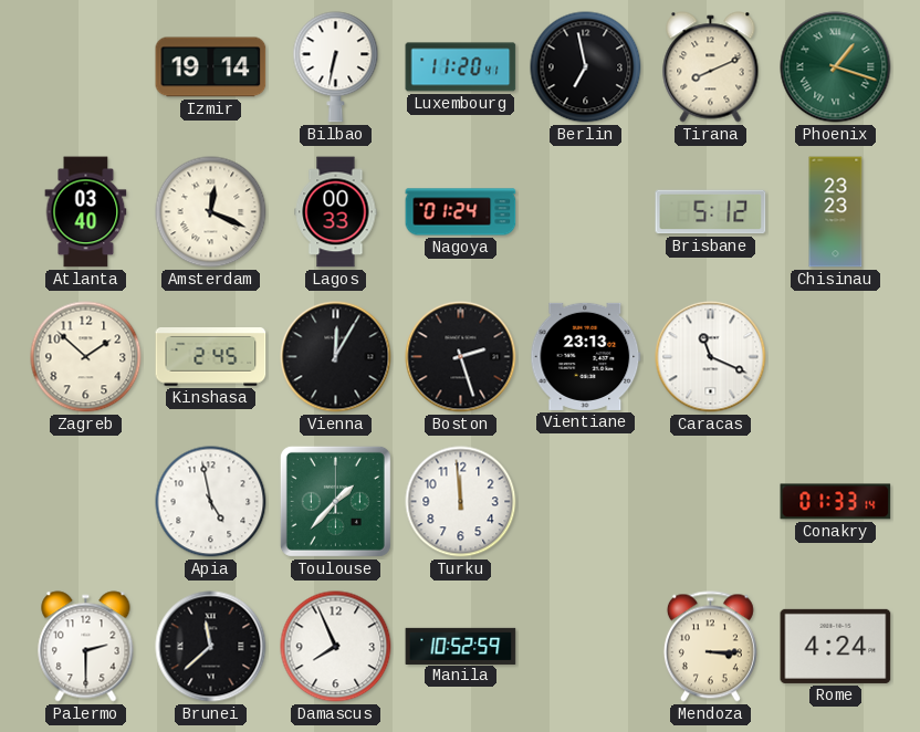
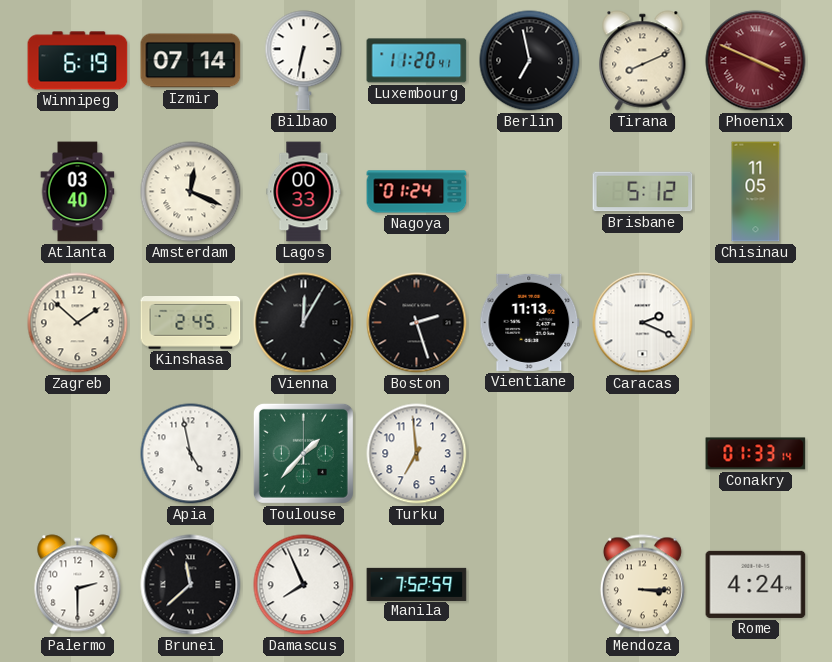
Winnipeg: none -> 6:19 (78, 61)
Izmir: 19:14 -> 07:14 (191, 61)
Phoenix: 1:18 -> 3:49 (756, 61)
Phoenix dial: green -> burgundy (756, 61)
Chisinau: 23:23 -> 11:05 (756, 192)
Vientiane: 23:13 -> 11:13 (530, 322)
Caracas: 11:19 -> 2:19 (643, 323)
Turku: 11:59 -> 6:59 (417, 454)
Manila: 10:52 -> 7:52 (417, 584)
